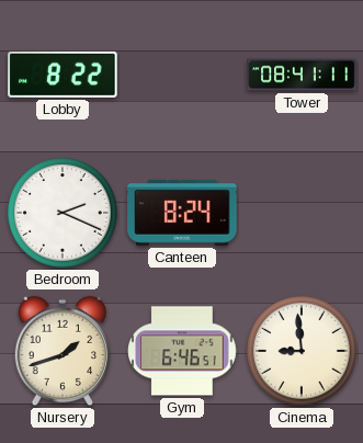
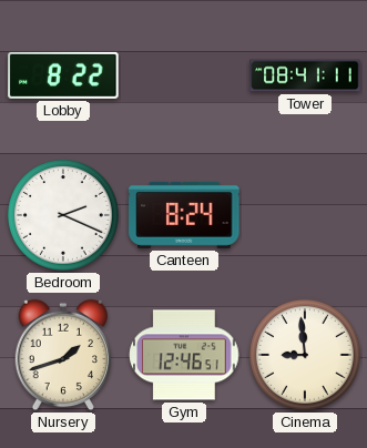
Gym: 6:46 -> 12:46 (184, 355)
